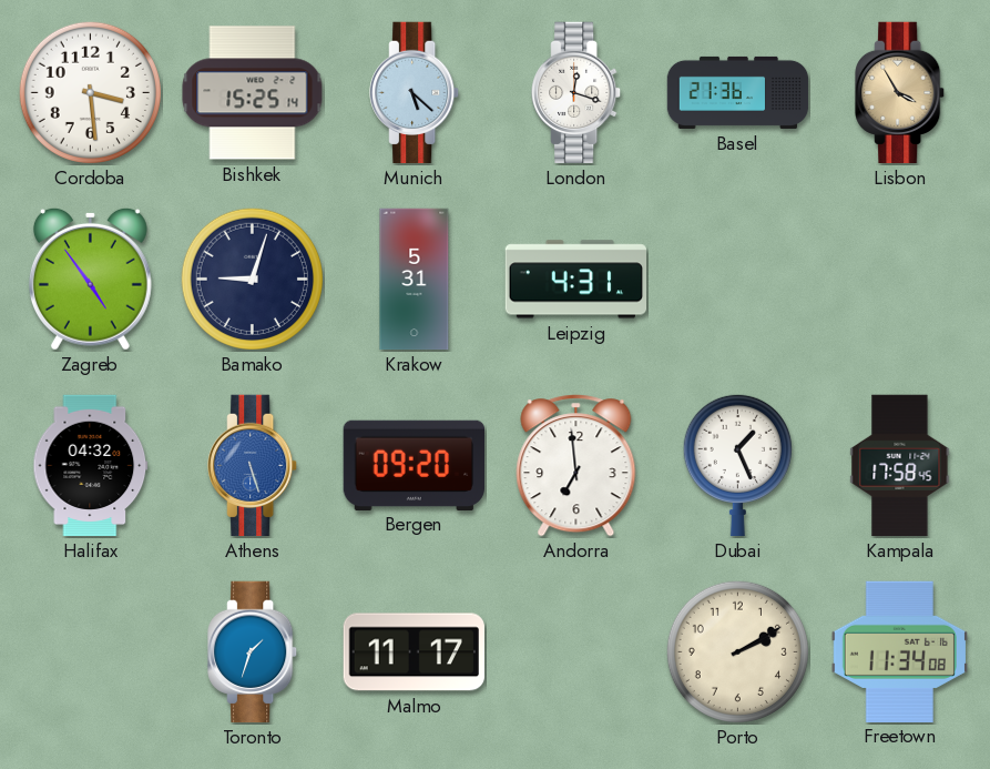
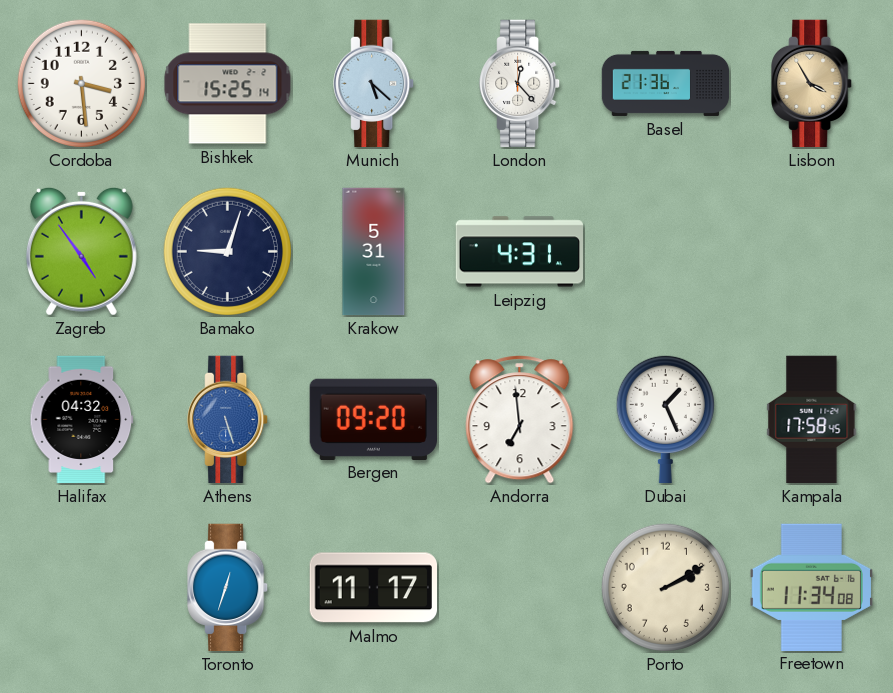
London: 12:18 -> 12:23 (520, 84)
Toronto: 1:33 -> 12:33 (228, 588)
